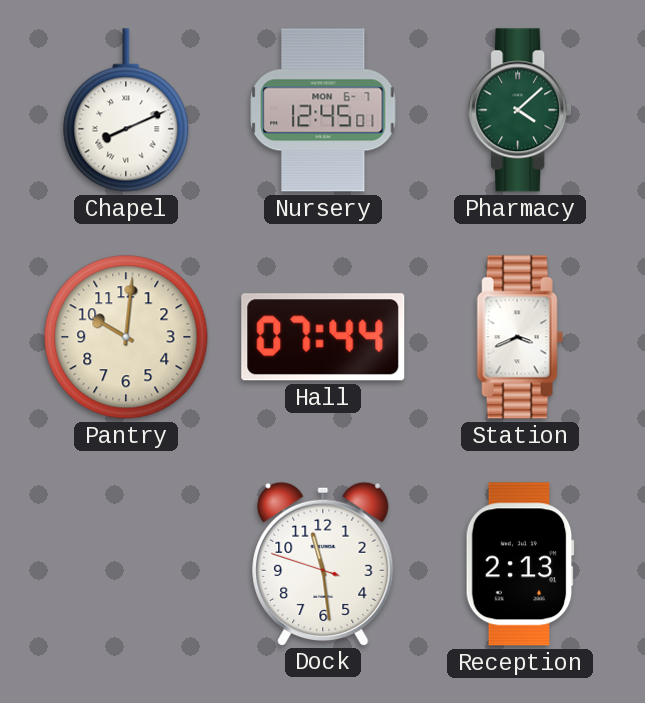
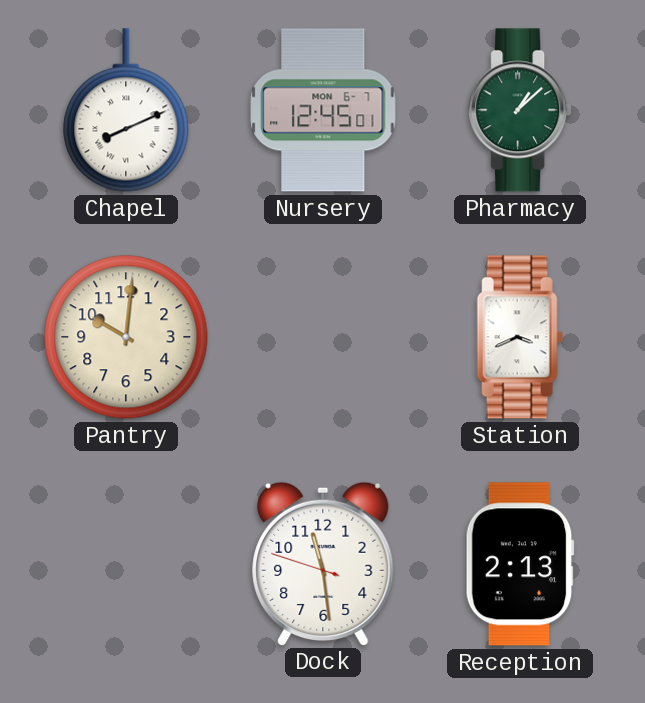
Pharmacy: 4:08 -> 1:08 (520, 110)
Hall: 07:44 -> none (323, 337)
